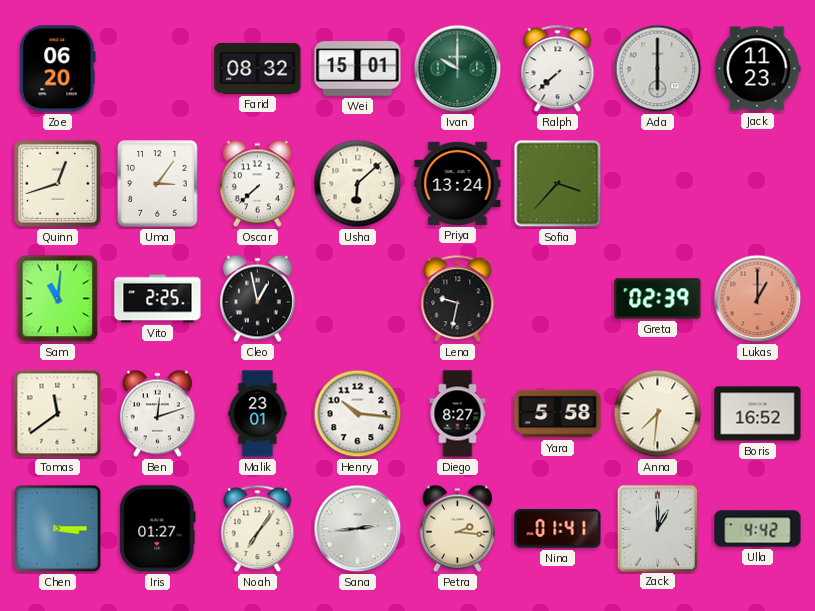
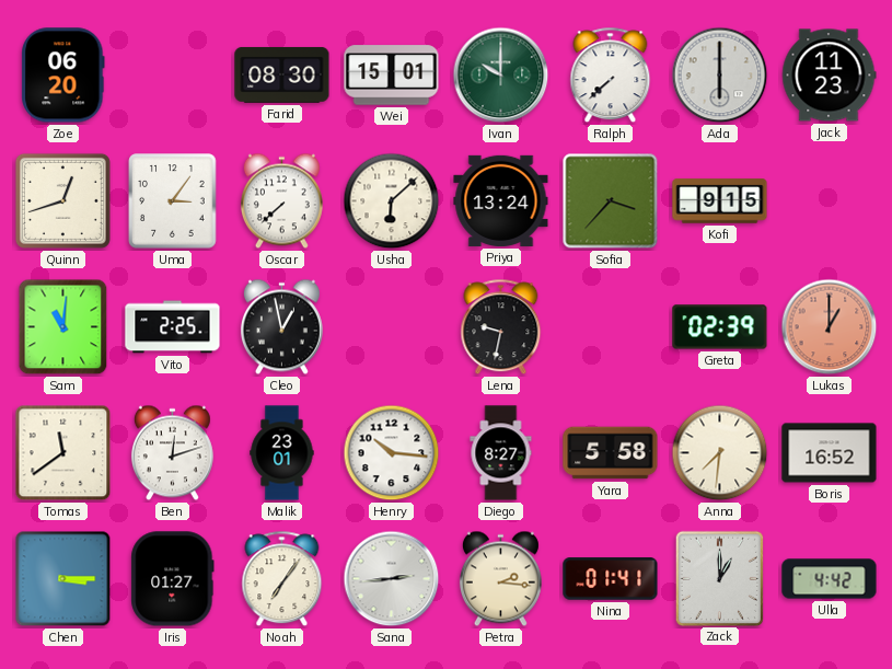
Farid: 08:32 -> 08:30 (282, 74)
Kofi: none -> 9:15 (720, 201)
